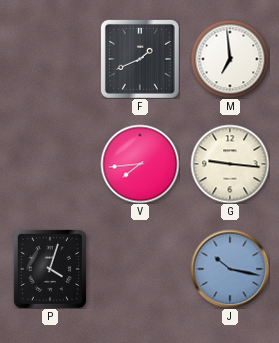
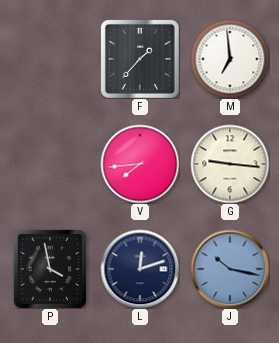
F: 1:41 -> 1:37 (140, 59)
P: 4:03 -> 3:58 (50, 269)
L: none -> 12:12 (140, 269)
